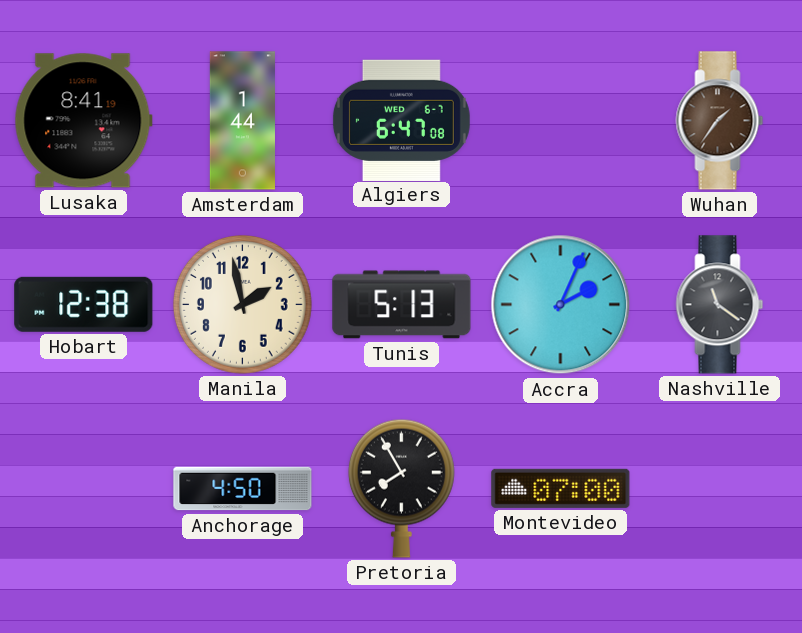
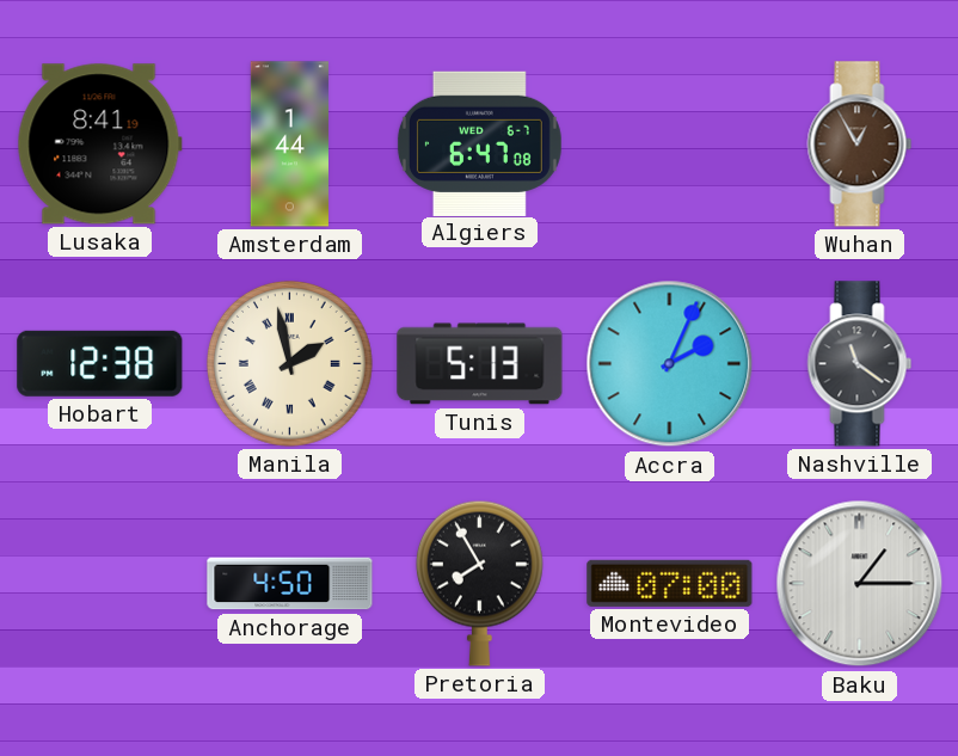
Wuhan: 1:36 -> 12:55 (860, 145)
Manila numerals: Arabic -> Roman (289, 363)
Baku: none -> 1:15 (860, 584)
